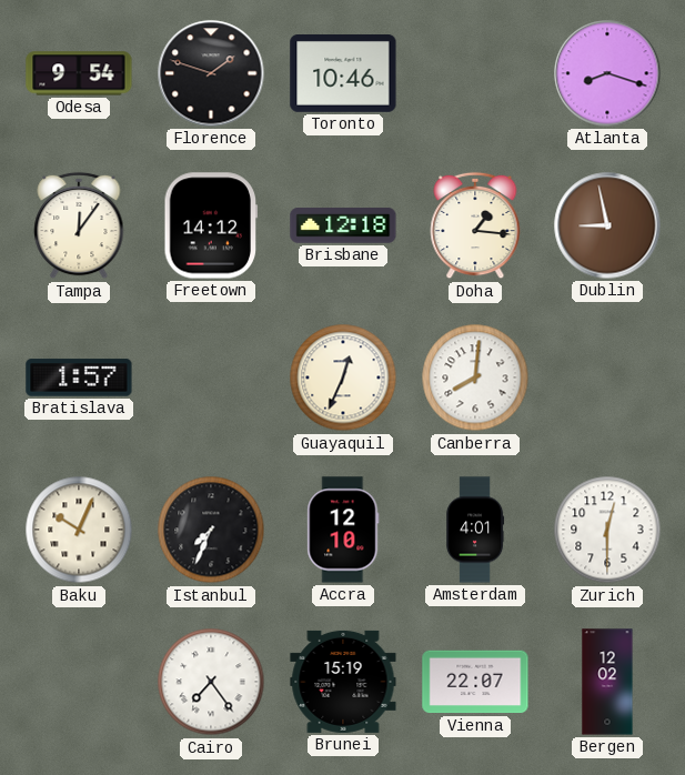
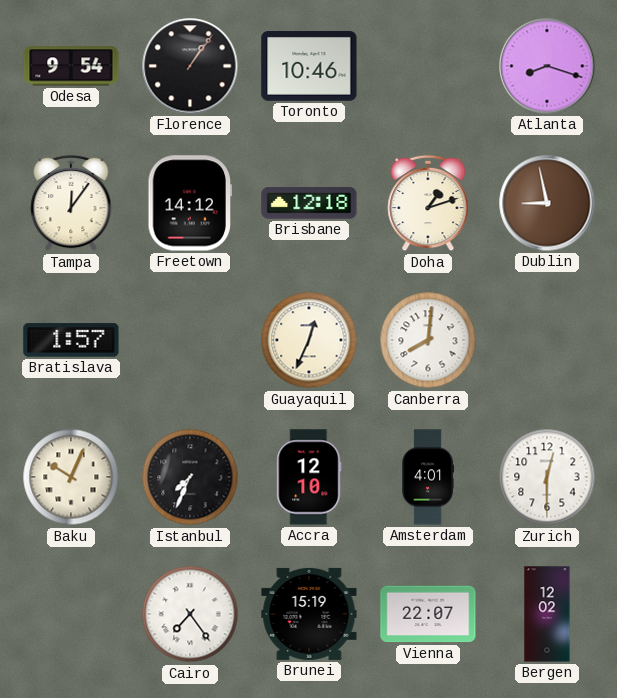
Florence: 1:48 -> 1:06 (190, 66)
Doha: 1:16 -> 1:12 (428, 203)
